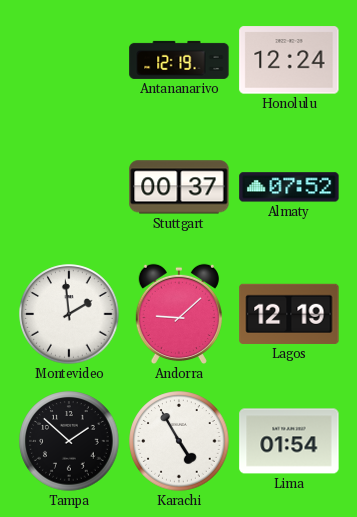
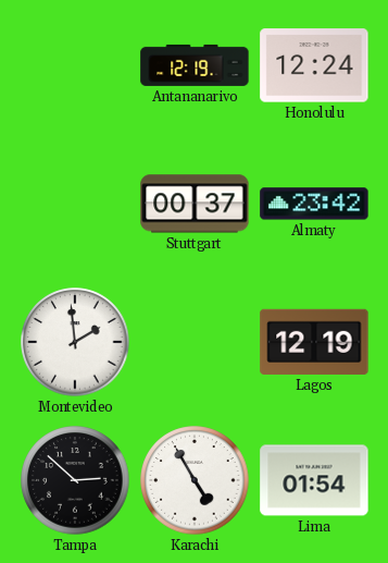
Almaty: 07:52 -> 23:42 (314, 204)
Andorra: 9:08 -> none (179, 314)
Tampa: 1:52 -> 2:52 (75, 480)
